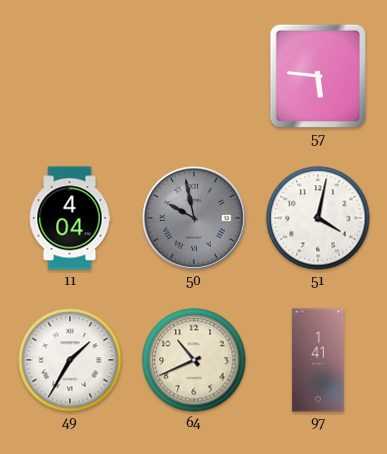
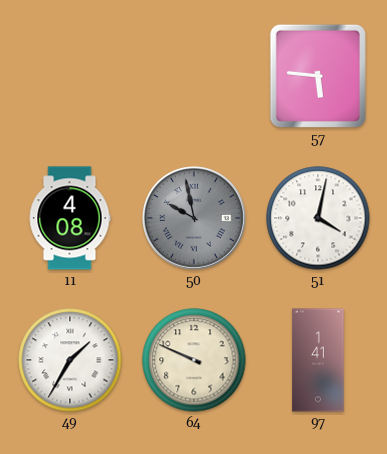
11: 4:04 -> 4:08 (70, 218)
64: 10:41 -> 9:49 (194, 360)
